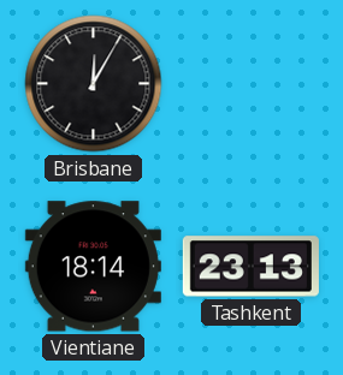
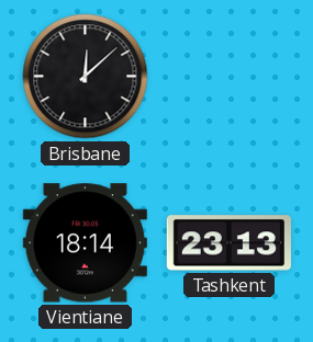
Brisbane: 12:05 -> 12:08 (86, 77)
